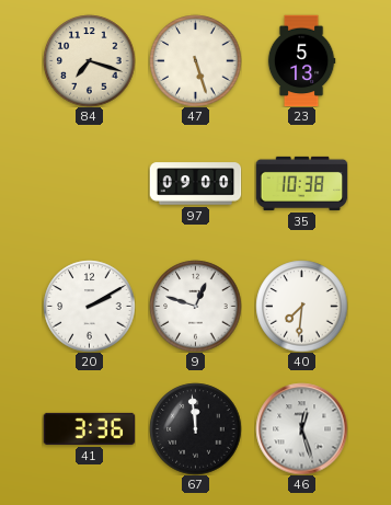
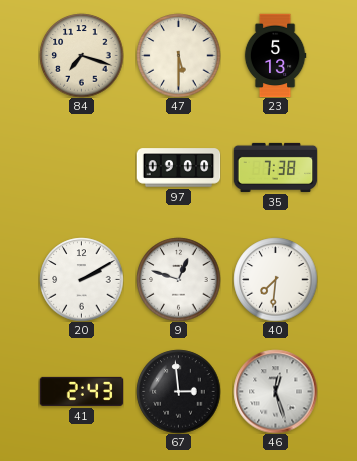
47: 5:27 -> 5:30 (178, 55)
35: 10:38 -> 7:38 (275, 167)
41: 3:36 -> 2:43 (81, 391)
67: 11:59 -> 2:59 (178, 391)
